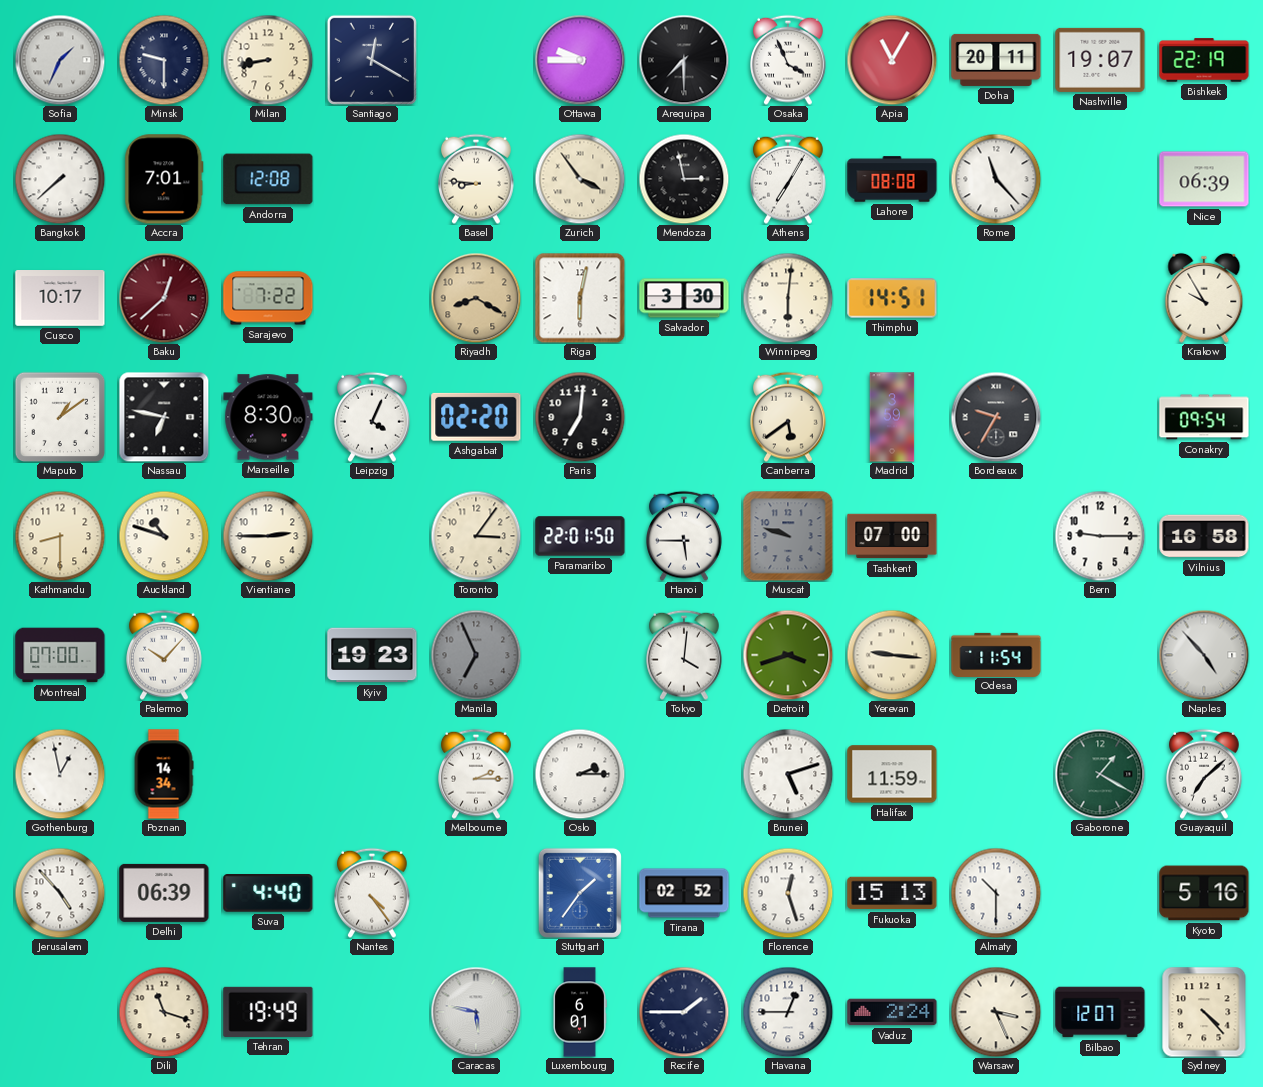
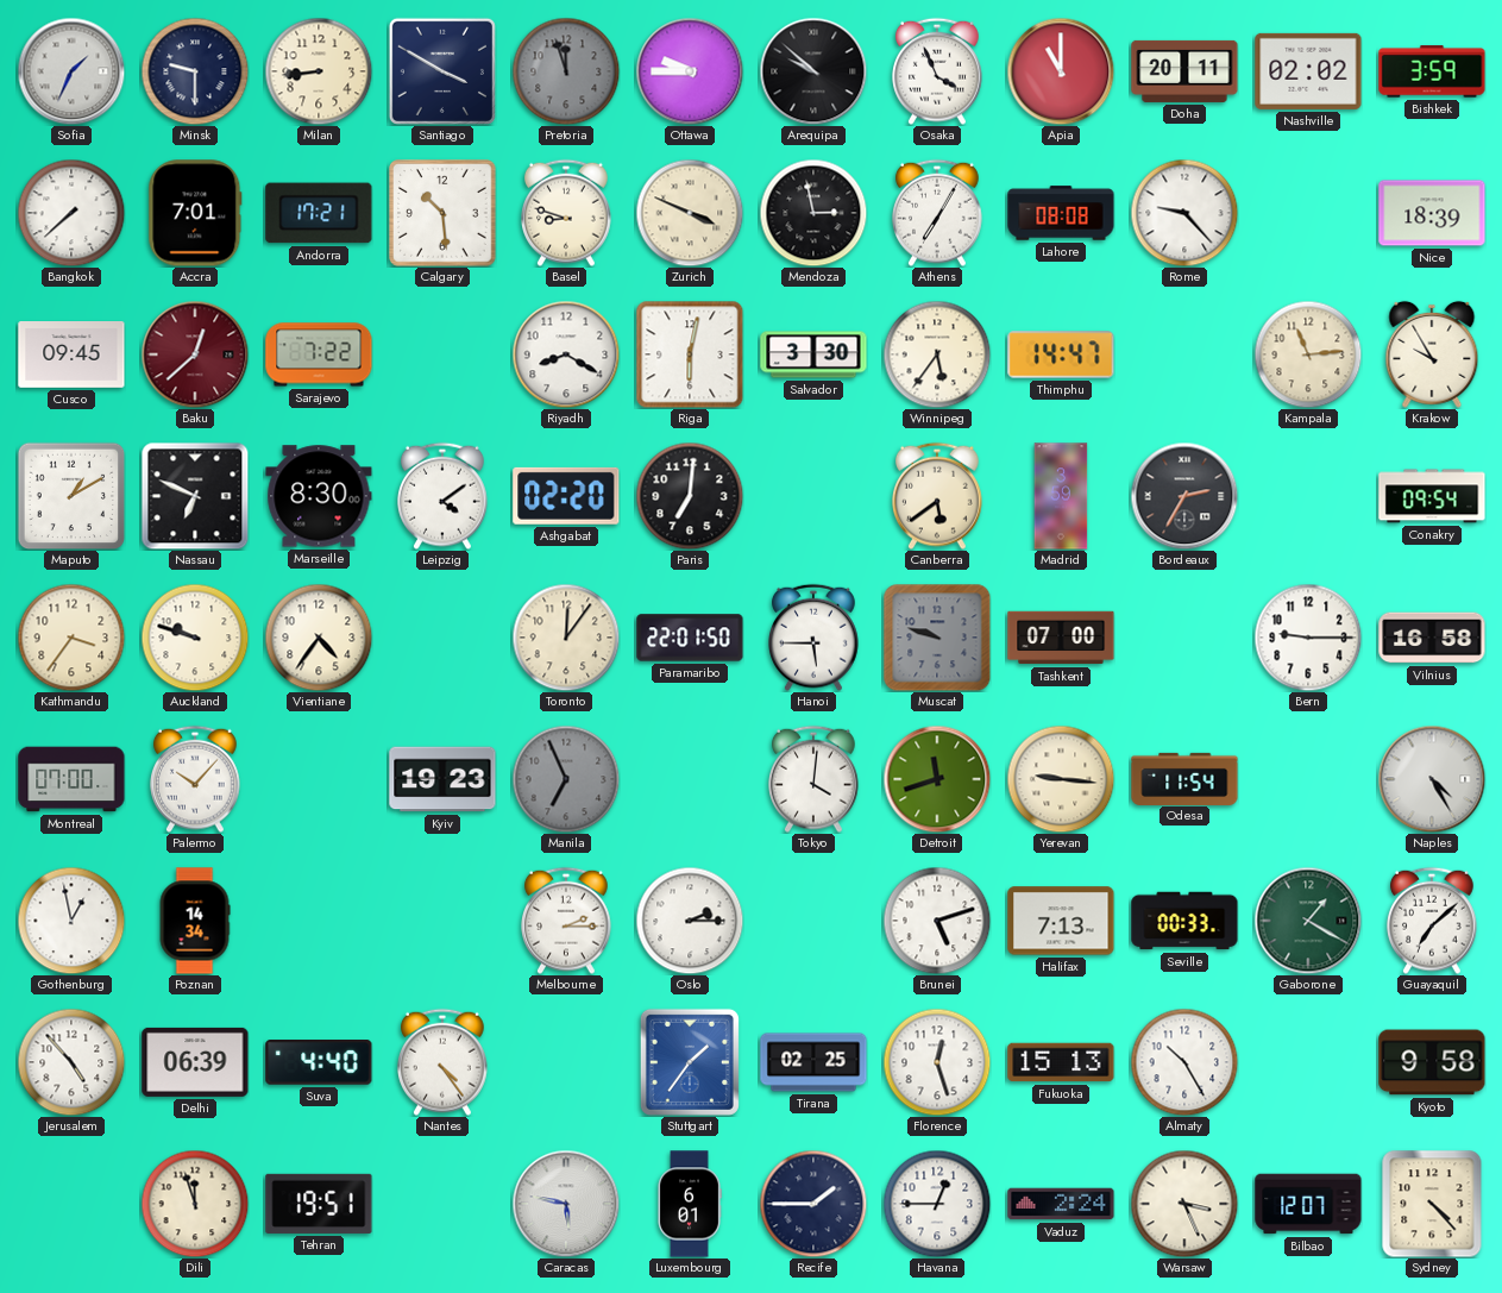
Milan: 8:43 -> 8:44 (319, 71)
Santiago: 12:20 -> 3:50 (442, 71)
Pretoria: none -> 11:57 (566, 71)
Arequipa: 7:30 -> 9:52 (813, 71)
Apia: 11:05 -> 11:00 (1061, 71)
Nashville: 19:07 -> 02:02 (1308, 71)
Bishkek: 22:19 -> 3:59 (1432, 71)
Andorra: 12:08 -> 17:21 (319, 213)
Calgary: none -> 10:29 (442, 213)
Basel: 8:46 -> 8:48 (567, 213)
Zurich: 3:54 -> 3:49 (690, 213)
Rome: 11:23 -> 9:23 (1184, 213)
Nice: 06:39 -> 18:39 (1432, 213)
Cusco: 10:17 -> 09:45 (71, 356)
Riyadh dial: champagne -> white (566, 354)
Winnipeg: 6:01 -> 5:36 (937, 354)
Thimphu: 14:51 -> 14:47 (1061, 354)
Kampala: none -> 11:14 (1308, 354)
Maputo: 1:09 -> 1:10 (71, 496)
Nassau: 6:47 -> 6:49 (195, 496)
Leipzig: 4:04 -> 4:09 (444, 496)
Bordeaux: 9:35 -> 2:35 (1184, 496)
Kathmandu: 8:30 -> 3:36 (71, 638)
Auckland: 10:48 -> 9:48 (195, 638)
Vientiane: 2:45 -> 4:36 (319, 638)
Toronto: 3:06 -> 12:06 (566, 638)
Detroit: 3:42 -> 11:42 (937, 779)
Naples: 4:53 -> 4:25 (1432, 779)
Halifax: 11:59 -> 7:13 (1061, 921)
Seville: none -> 00:33 (1184, 921)
Tirana: 02:52 -> 02:25 (813, 1062)
Almaty: 10:30 -> 10:25 (1184, 1062)
Kyoto: 5:16 -> 9:58 (1432, 1062)
Dili: 11:18 -> 11:57 (195, 1204)
Tehran: 19:49 -> 19:51 (319, 1204)
